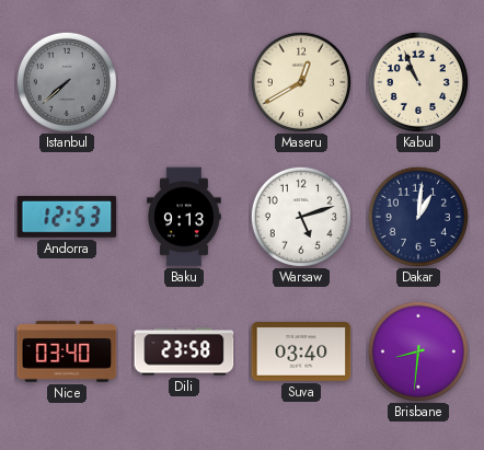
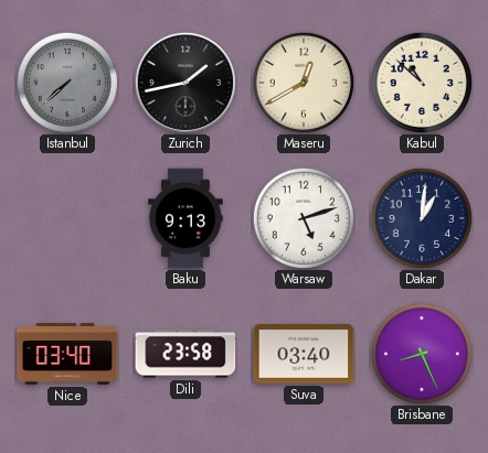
Zurich: none -> 1:43 (184, 82)
Kabul: 10:56 -> 10:52 (422, 83)
Andorra: 12:53 -> none (67, 217)
Brisbane: 8:31 -> 8:26 (422, 354)
